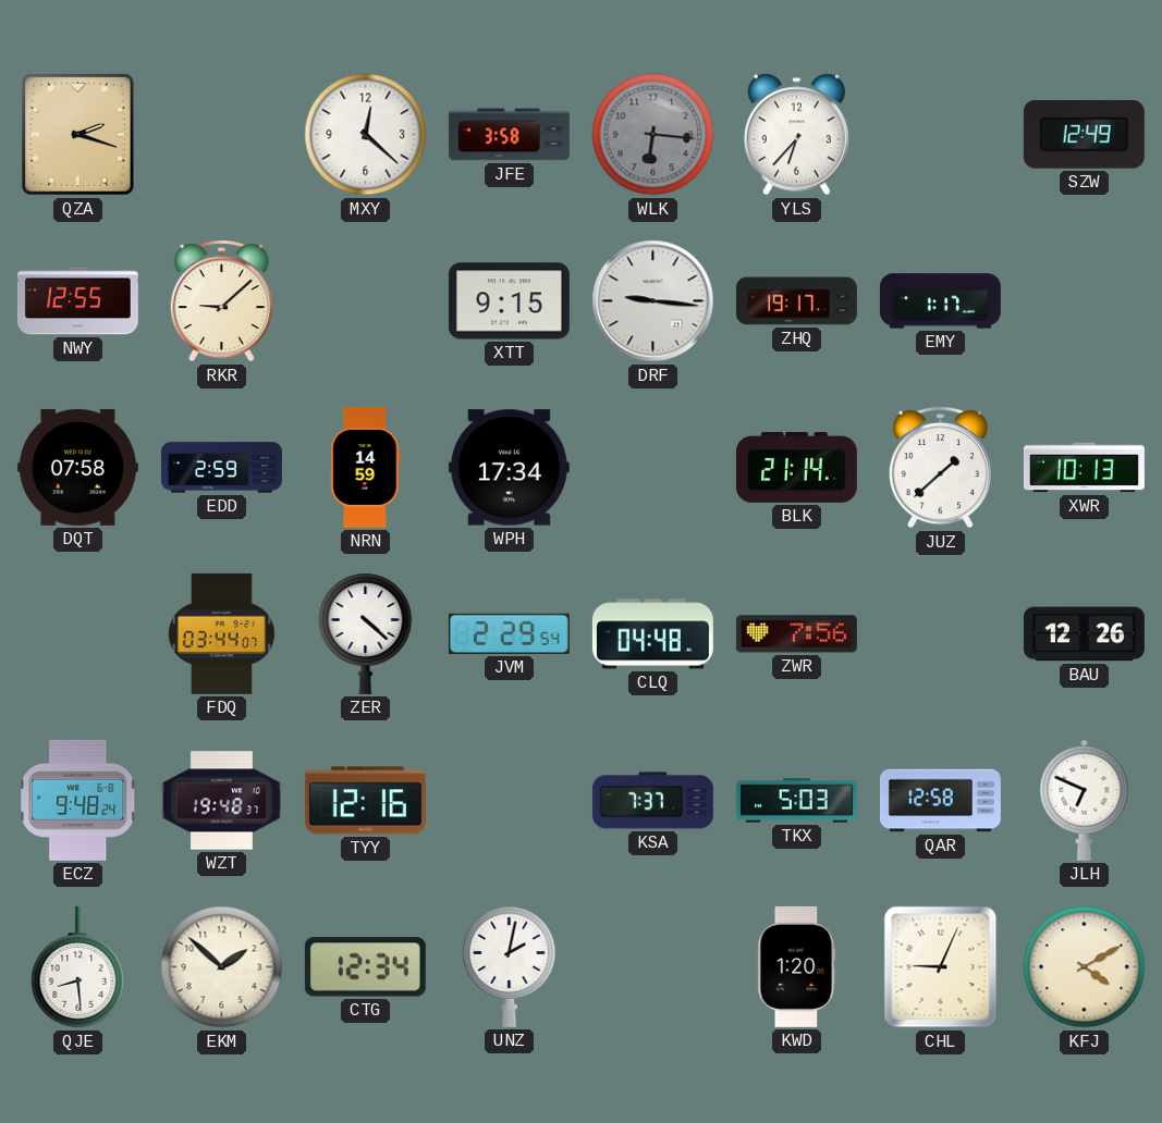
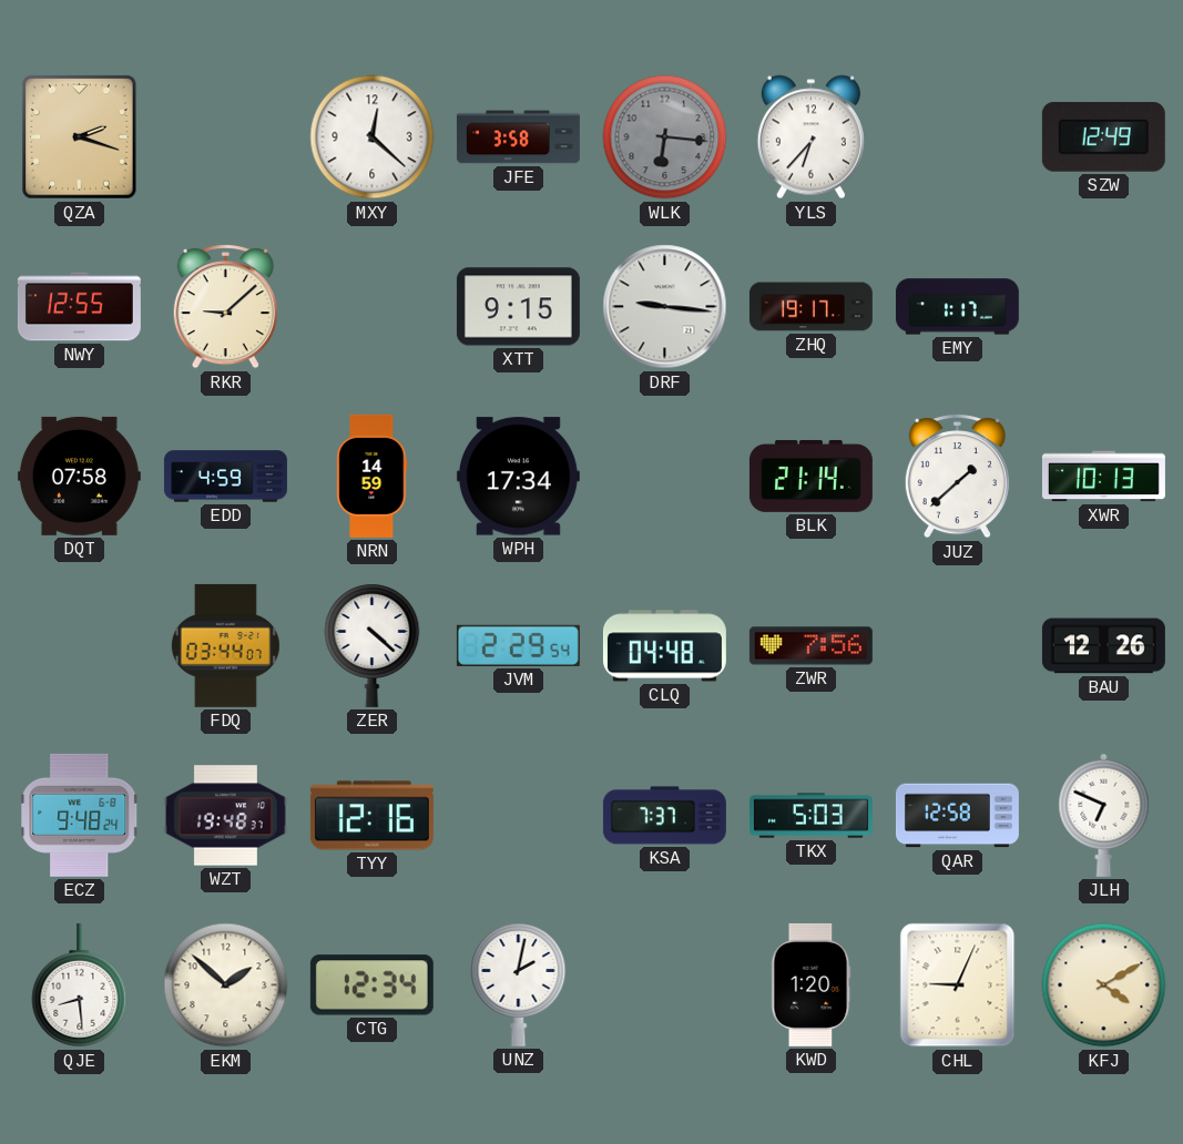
EDD: 2:59 -> 4:59 (225, 477)
